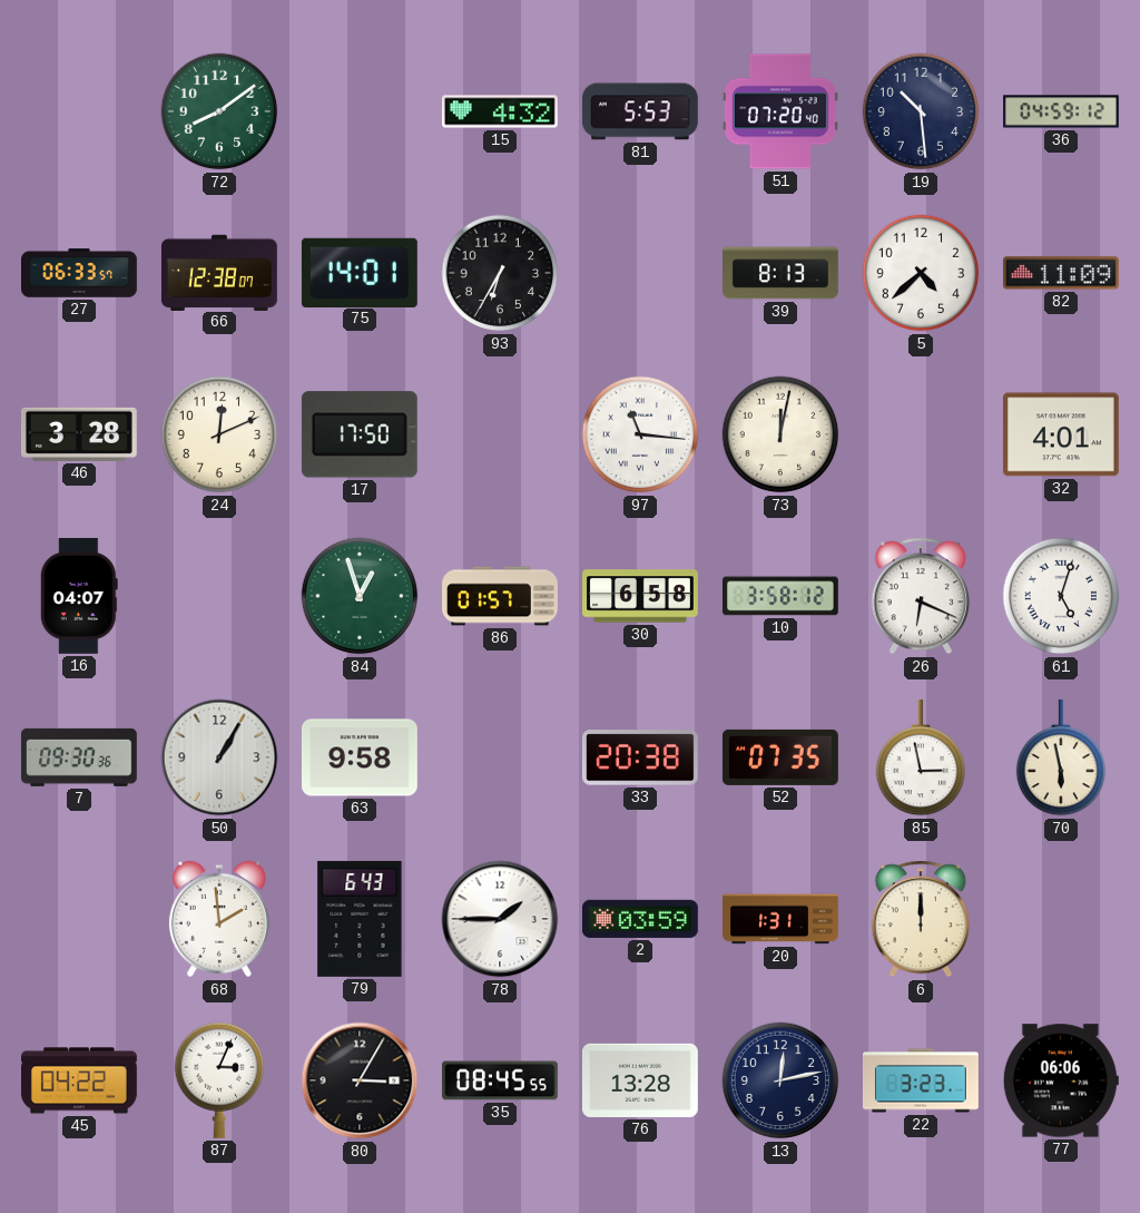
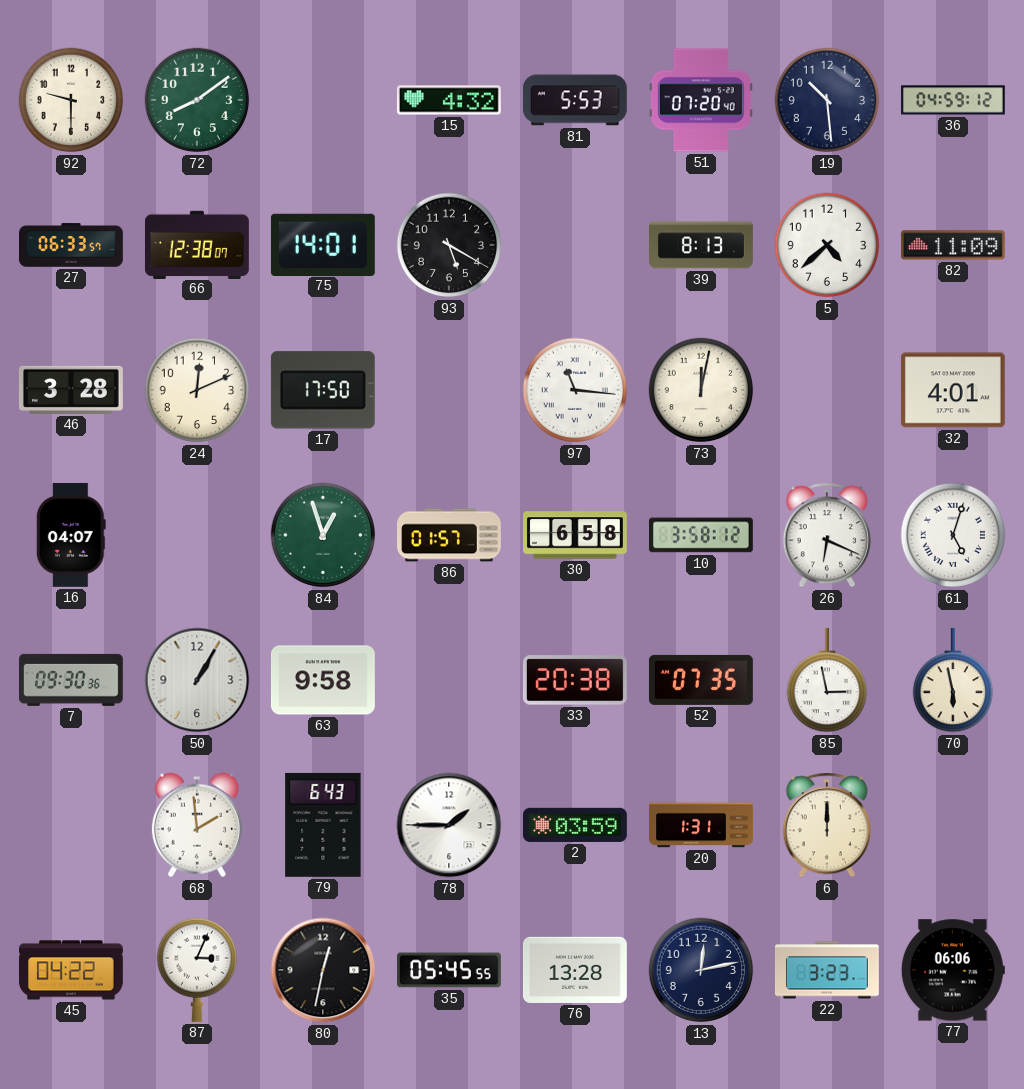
92: none -> 9:30 (71, 100)
93: 6:35 -> 5:20 (449, 245)
80: 3:05 -> 12:32 (323, 970)
35: 08:45 -> 05:45 (450, 970)
